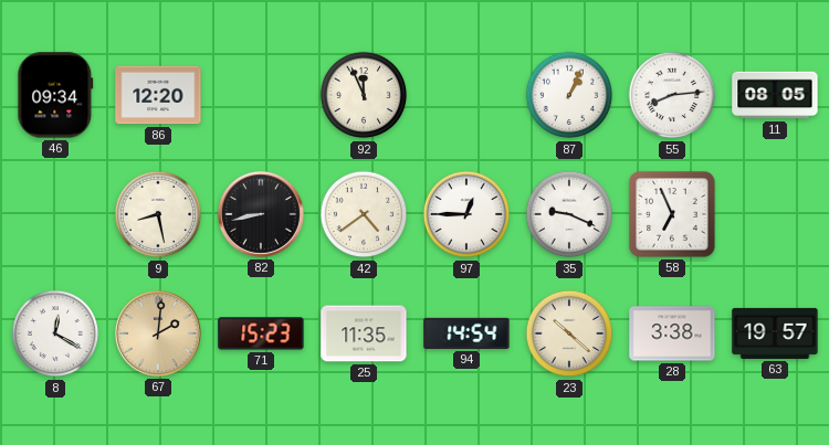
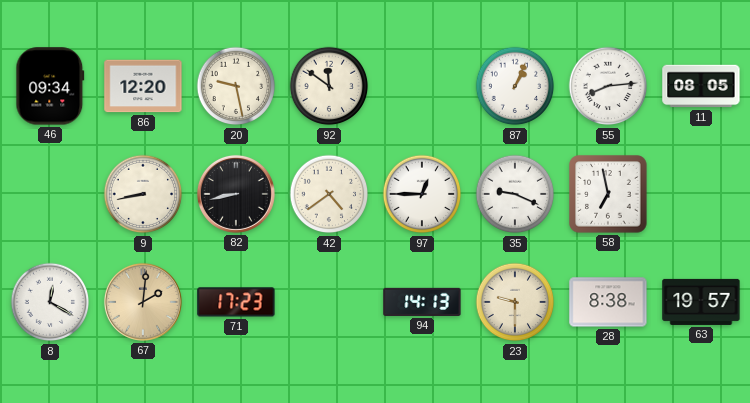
20: none -> 9:28 (236, 86)
92: 11:56 -> 11:51 (329, 86)
9: 8:28 -> 8:43 (143, 194)
58: 6:56 -> 6:58 (608, 194)
71: 15:23 -> 17:23 (236, 302)
25: 11:35 -> none (364, 333)
94: 14:54 -> 14:13 (422, 302)
23: 10:22 -> 9:30 (515, 302)
28: 3:38 -> 8:38 (608, 302)
